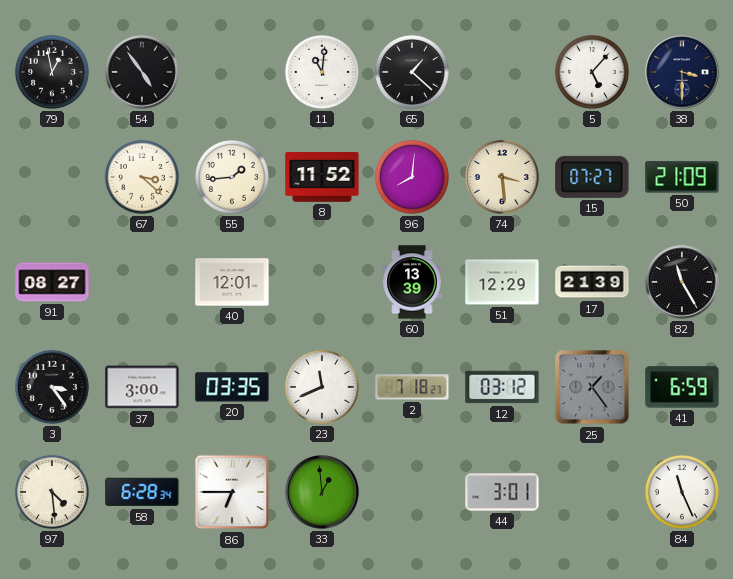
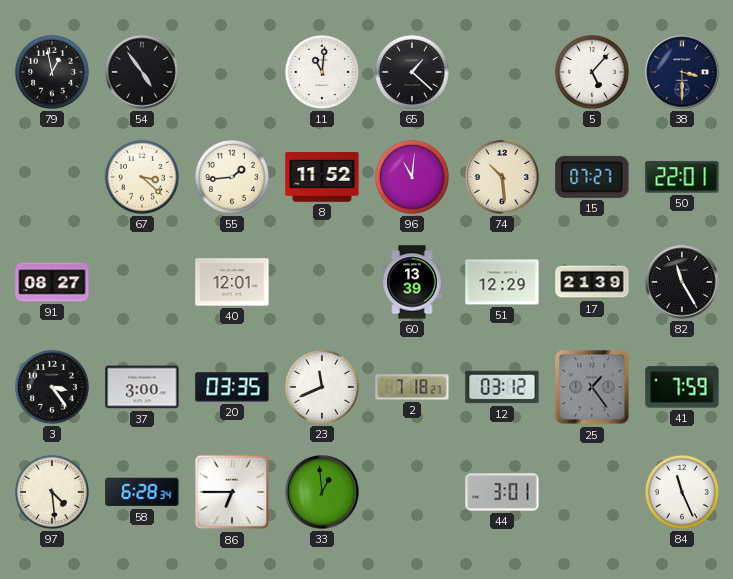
96: 8:01 -> 11:01 (412, 177)
74: 3:29 -> 10:29 (502, 177)
50: 21:09 -> 22:01 (682, 177)
41: 6:59 -> 7:59 (682, 387)
